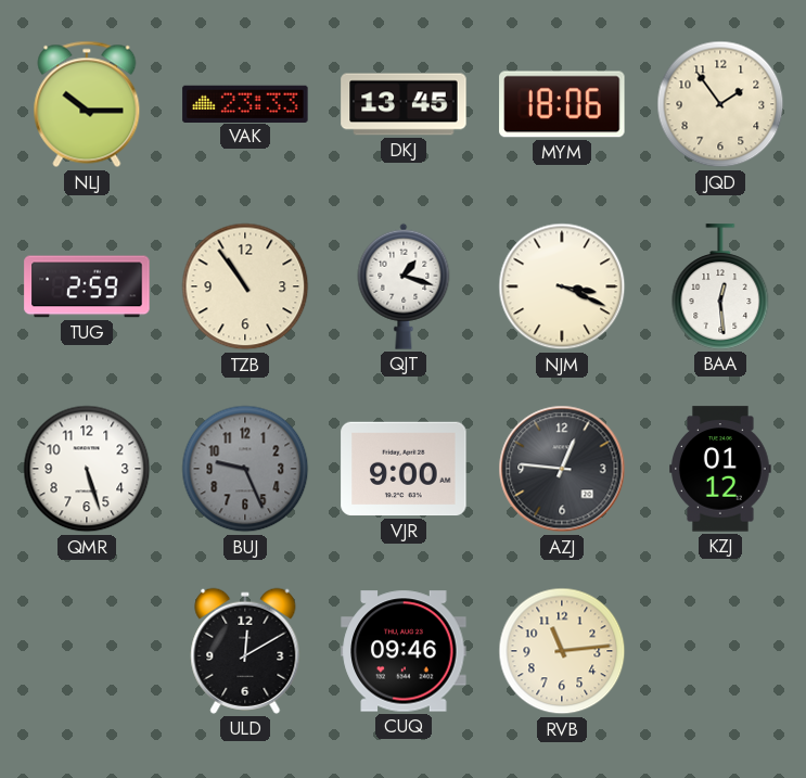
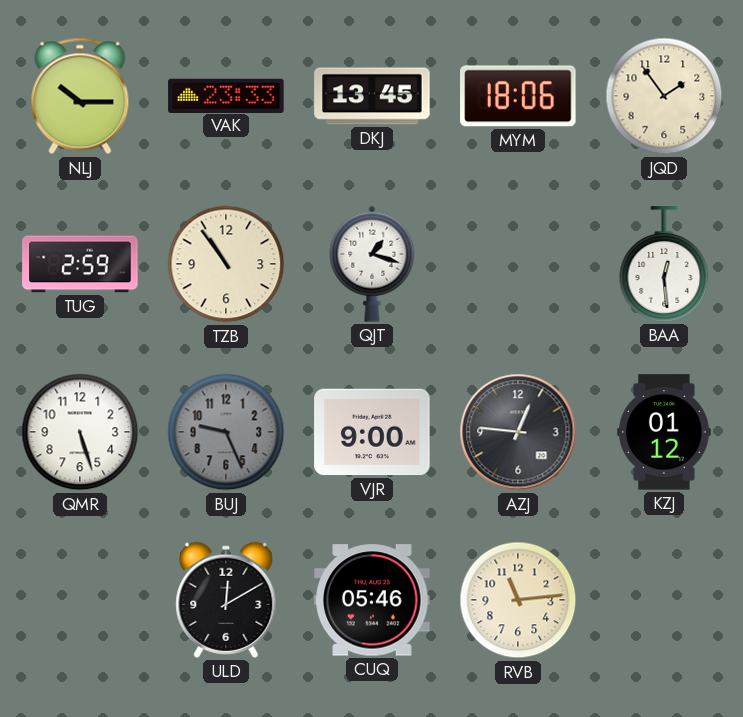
NJM: 3:19 -> none (562, 286)
CUQ: 09:46 -> 05:46 (372, 600)
